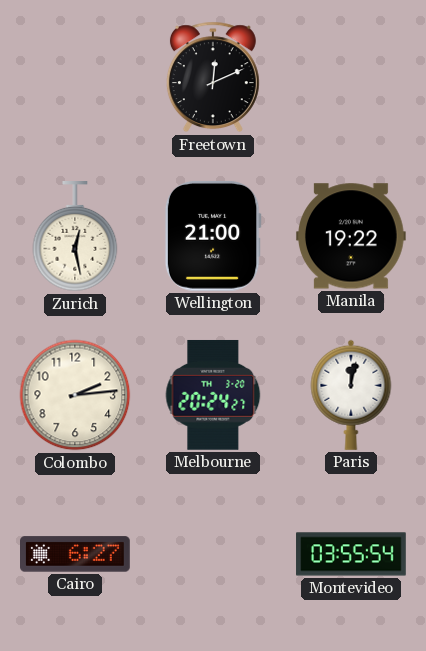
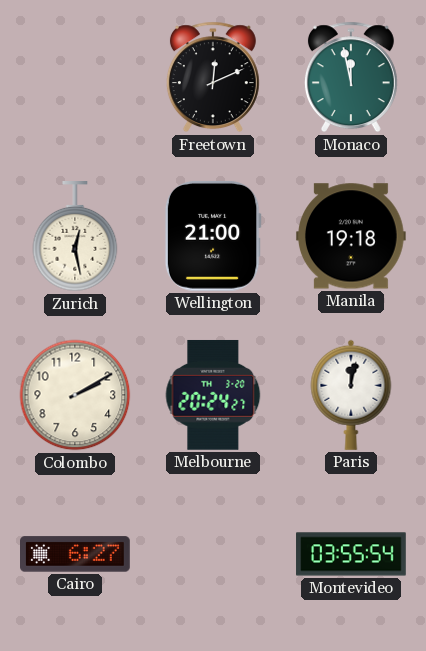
Monaco: none -> 11:58 (351, 77)
Manila: 19:22 -> 19:18 (351, 236)
Colombo: 2:14 -> 2:10 (75, 395)
